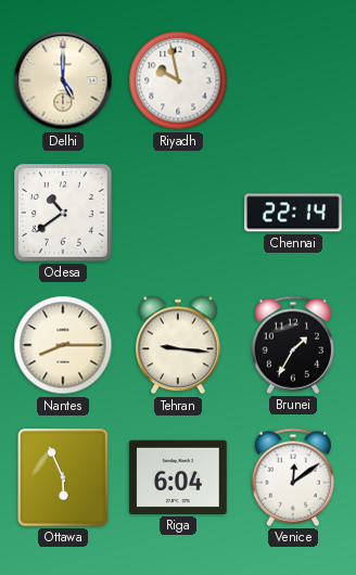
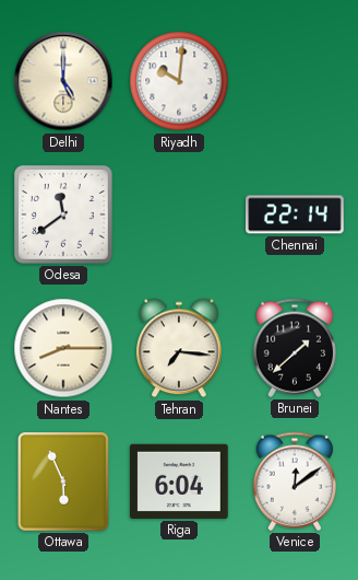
Riyadh: 9:58 -> 10:01 (179, 81)
Odesa: 10:39 -> 11:39 (64, 216)
Tehran: 9:16 -> 7:16 (179, 348)
Brunei: 1:35 -> 1:38 (294, 348)
